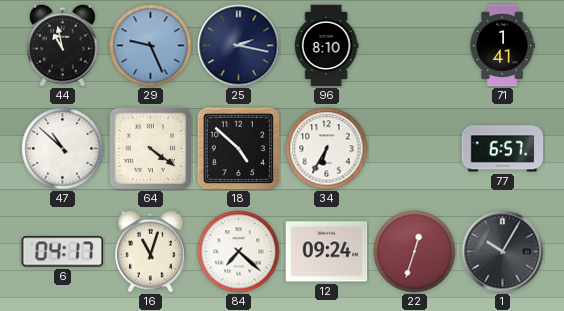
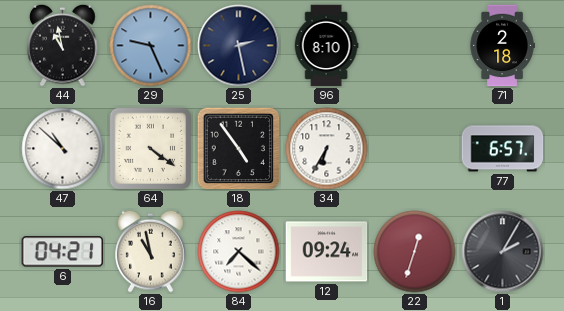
25: 2:17 -> 2:28 (239, 46)
71: 1:41 -> 2:18 (502, 46)
18: 4:52 -> 4:54 (238, 148)
6: 04:17 -> 04:21 (63, 252)
16: 11:03 -> 10:58 (151, 251)
1: 10:05 -> 2:05 (503, 252)
